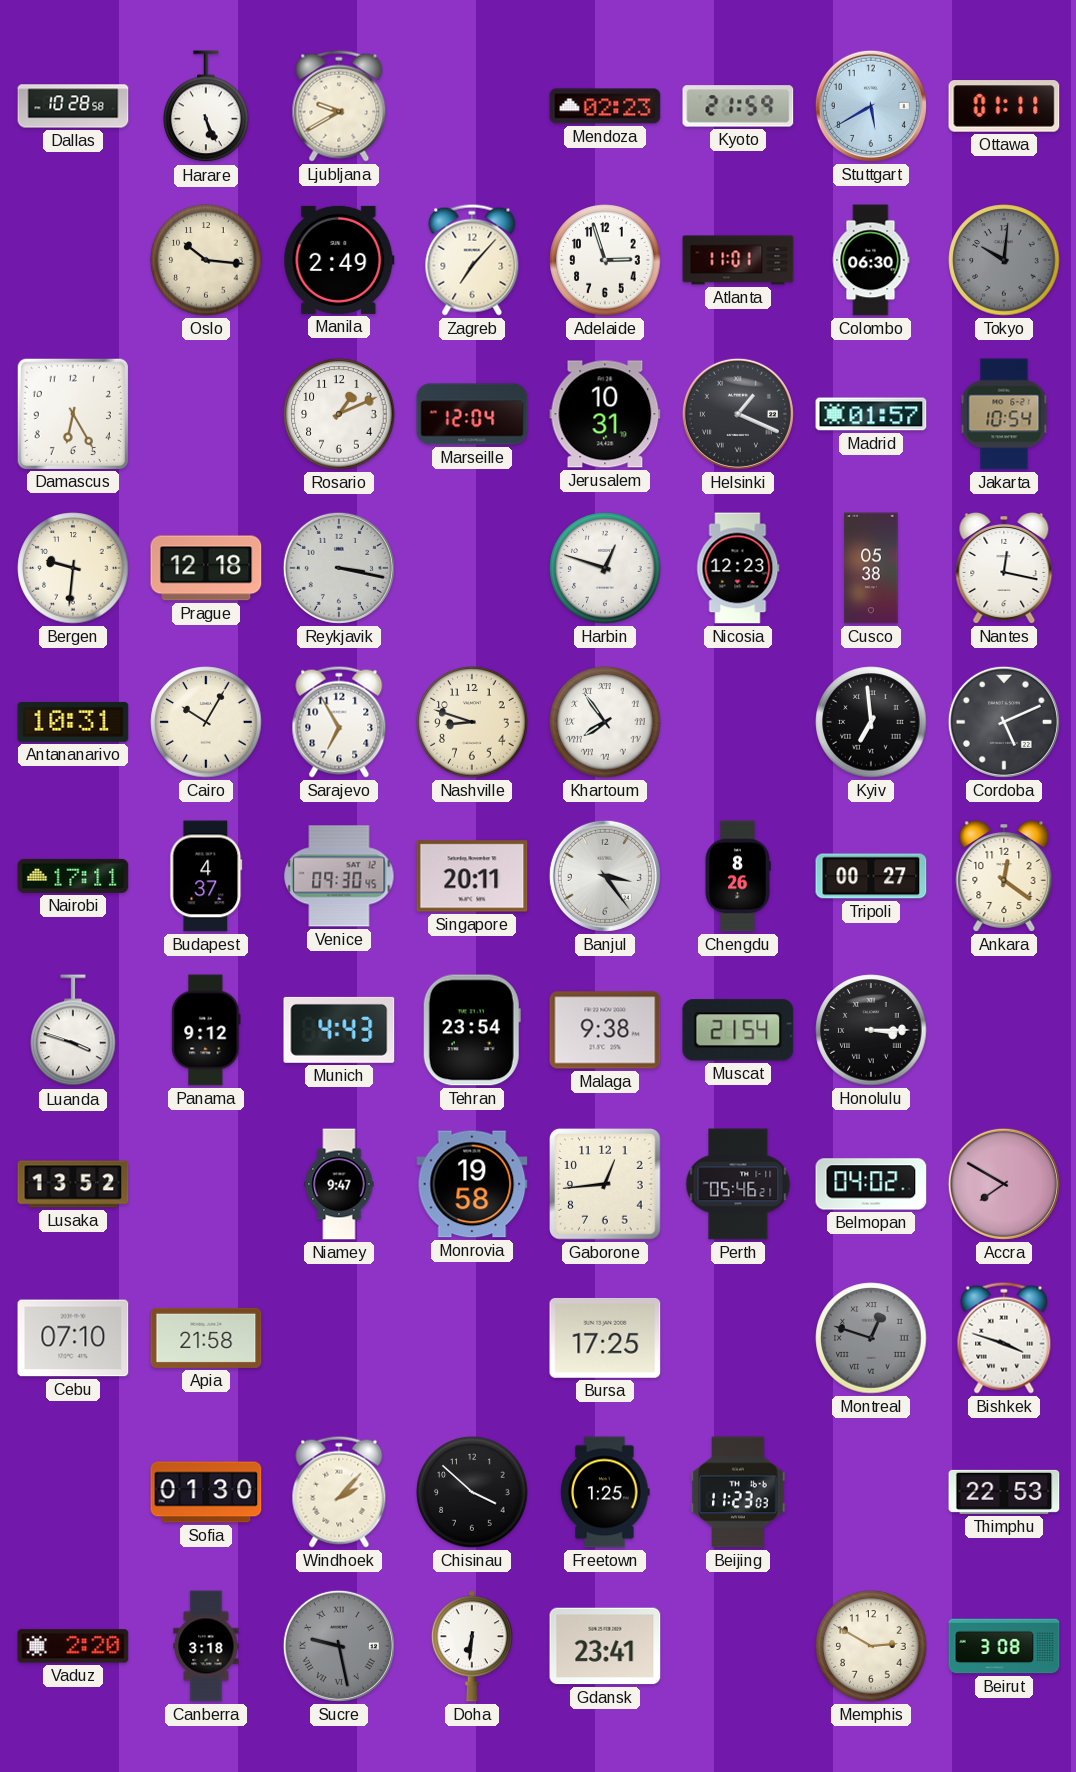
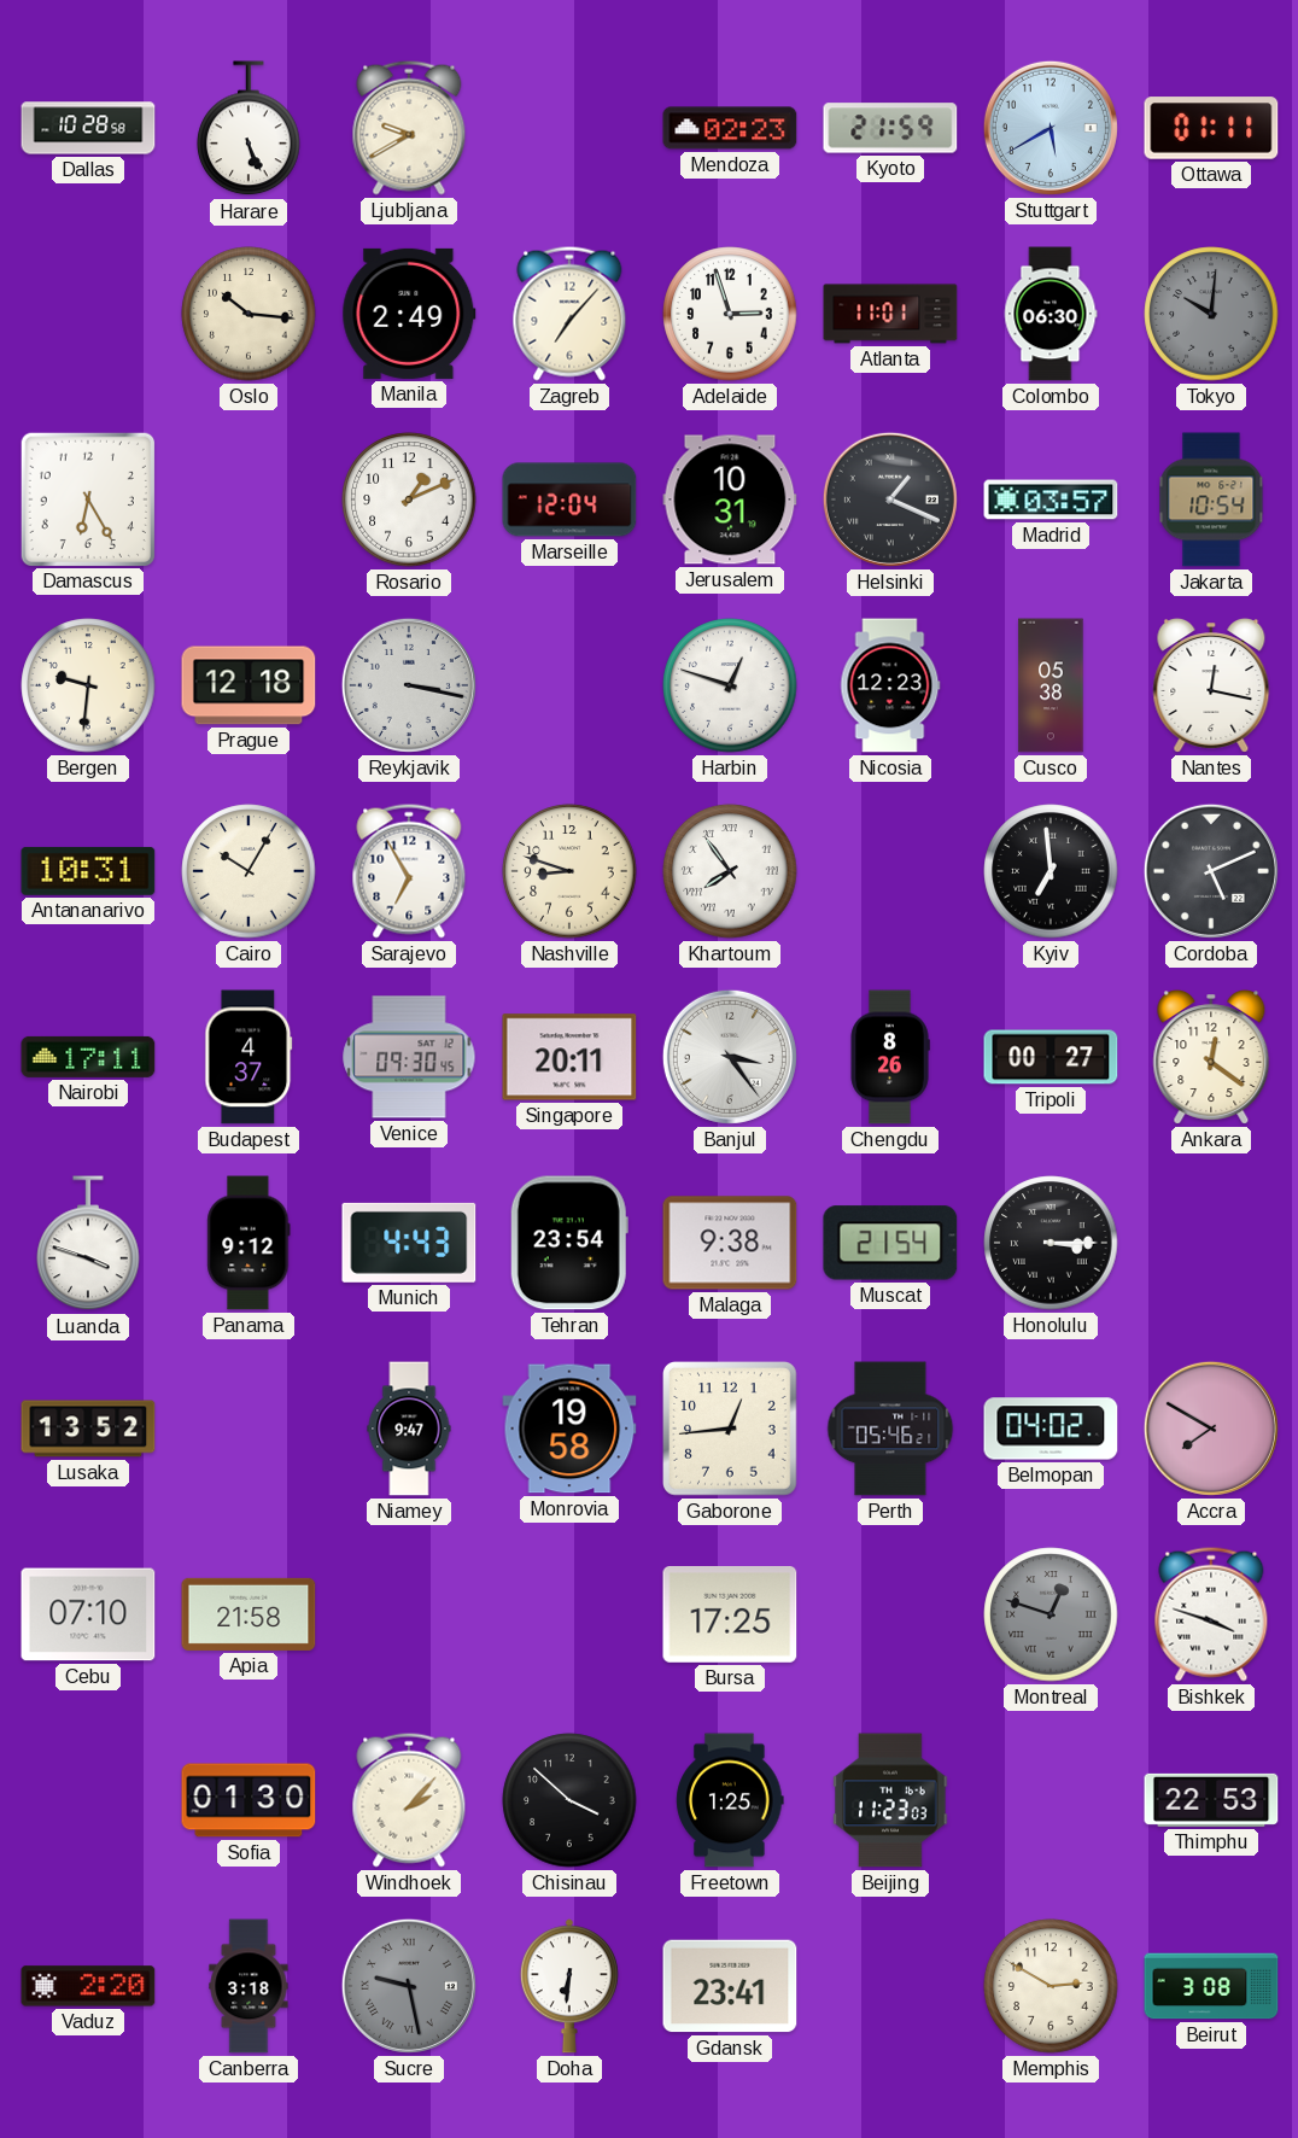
Madrid: 01:57 -> 03:57 (1051, 500)
